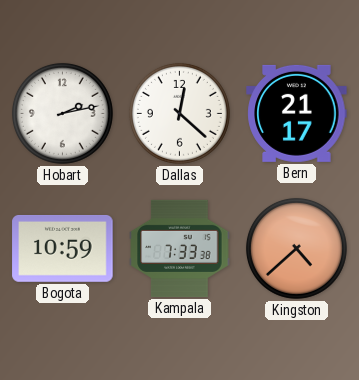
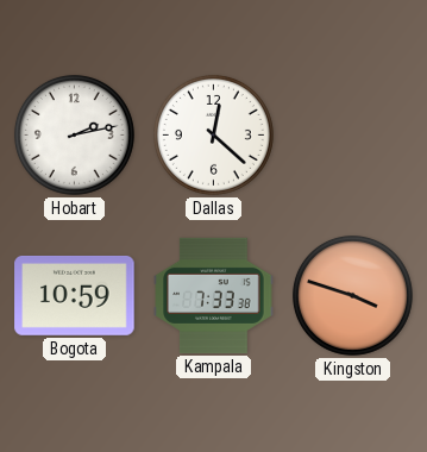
Bern: 21:17 -> none (297, 113)
Kingston: 4:38 -> 3:48 (352, 295)
